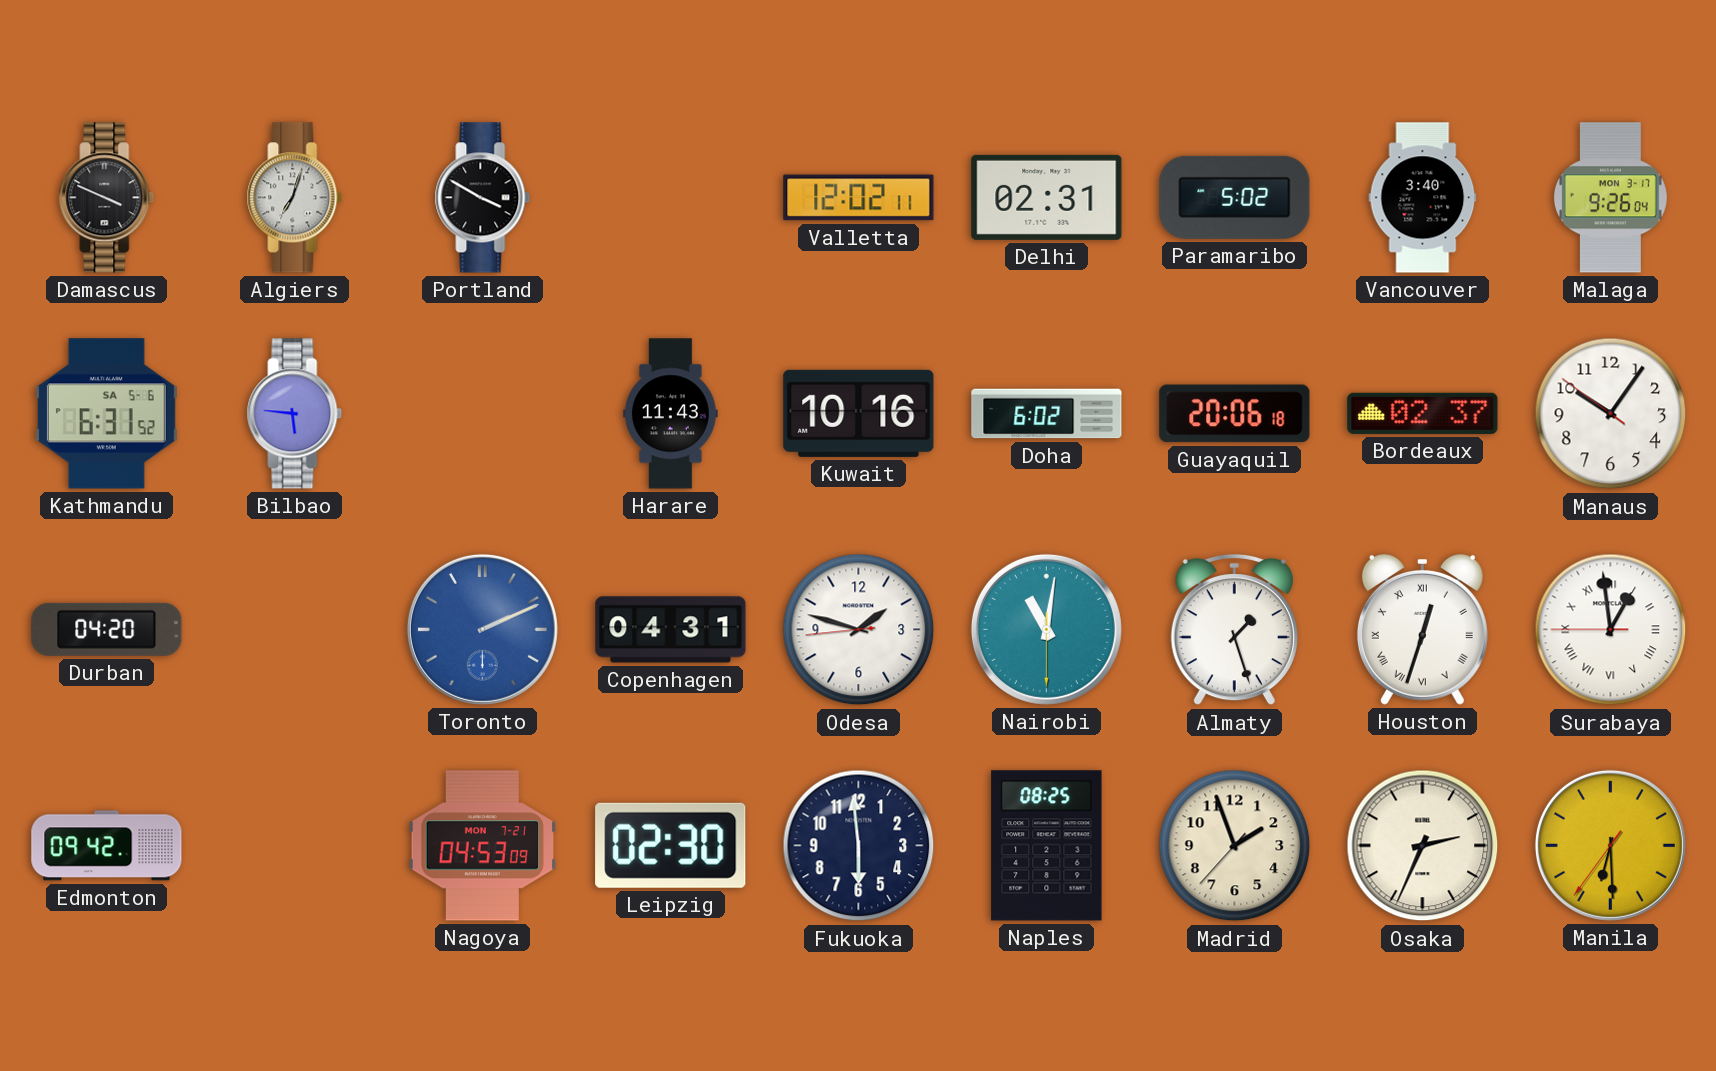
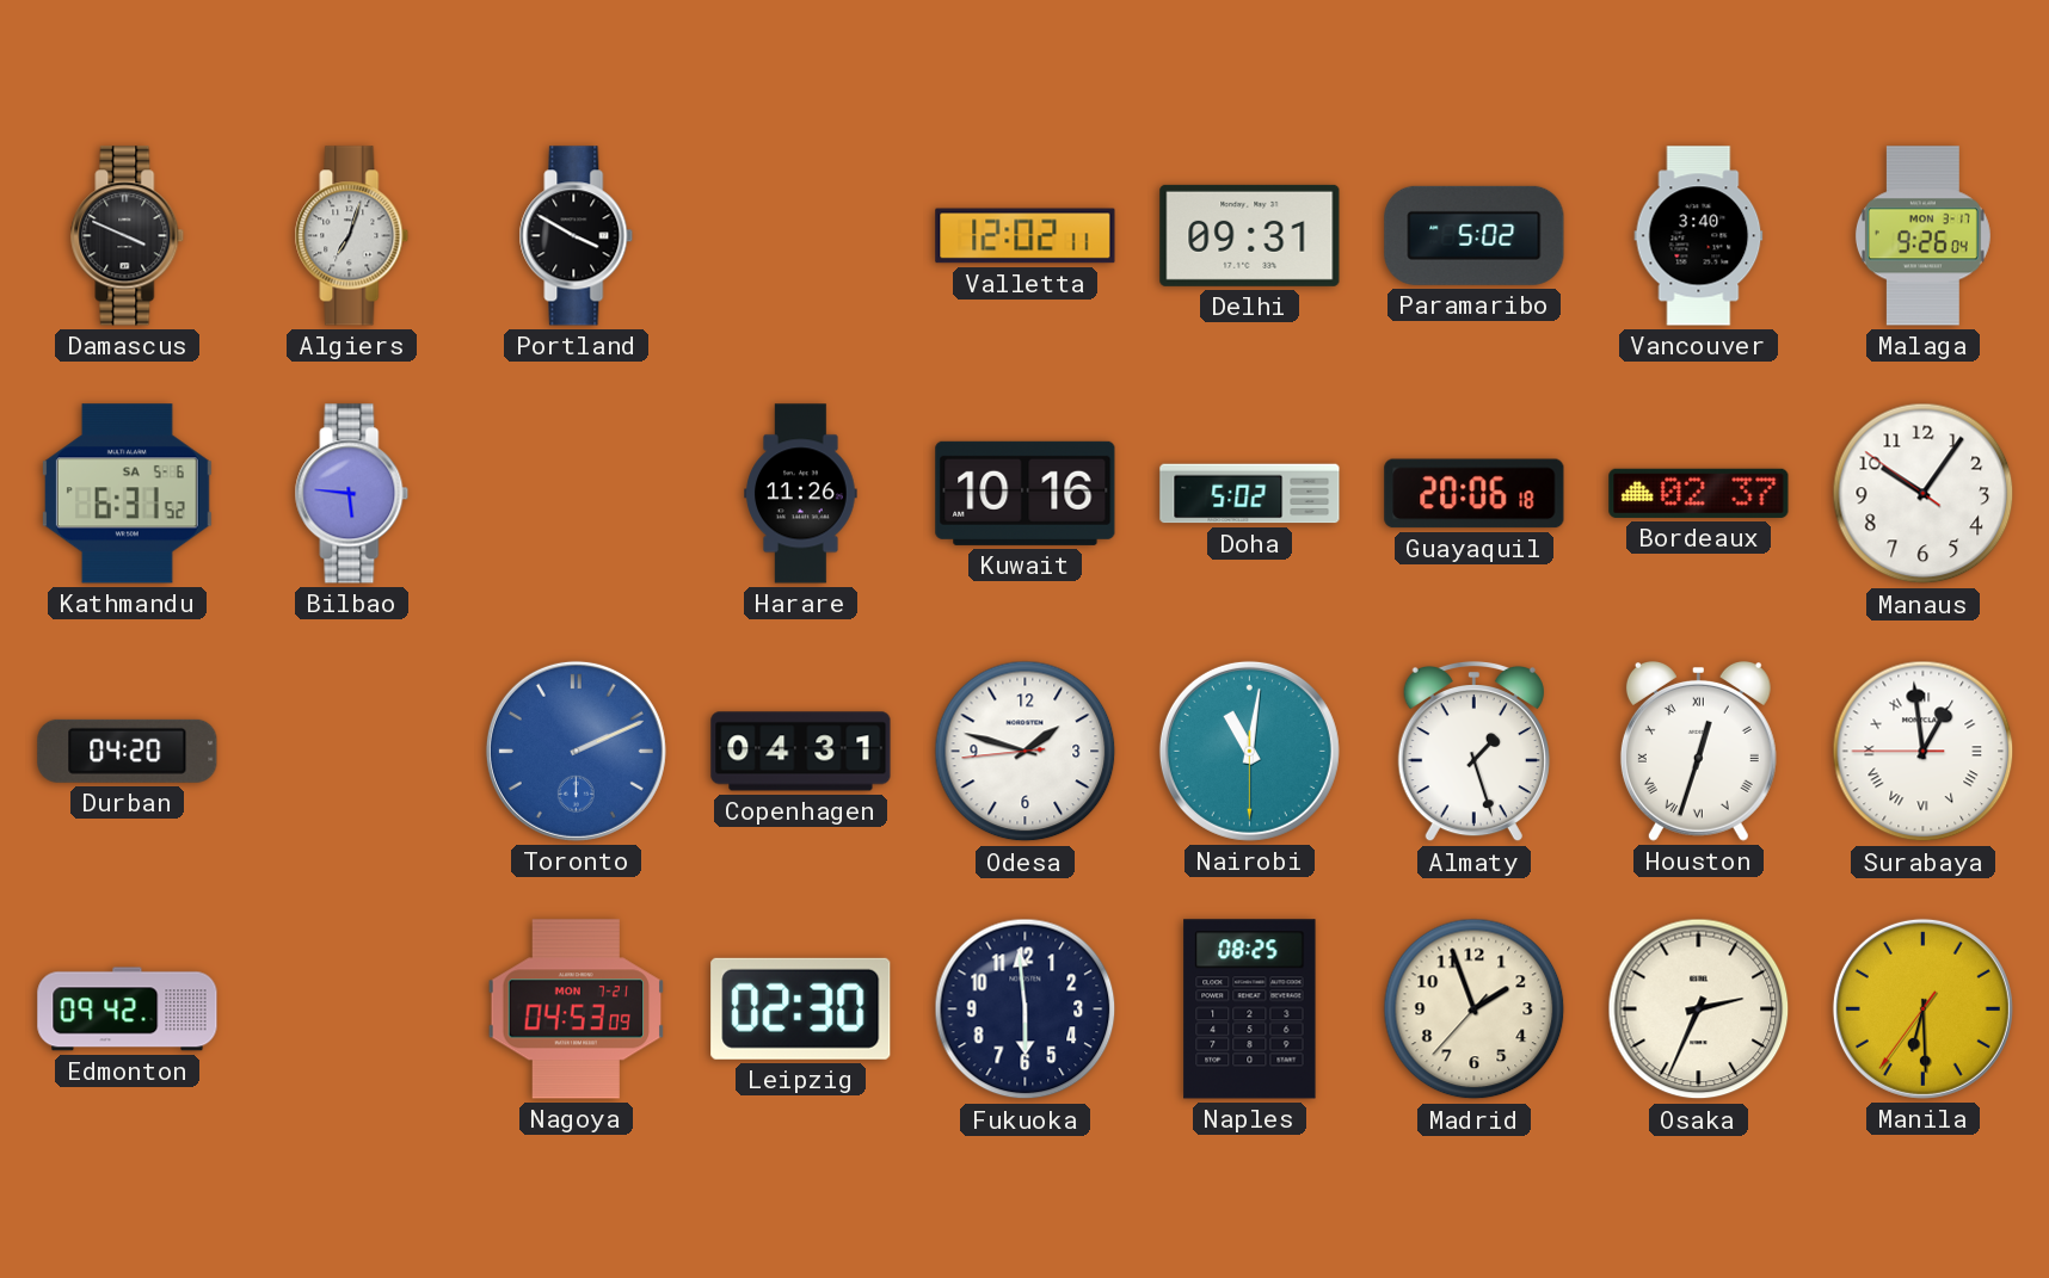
Delhi: 02:31 -> 09:31 (1250, 235)
Harare: 11:43 -> 11:26 (801, 494)
Doha: 6:02 -> 5:02 (1250, 494)
